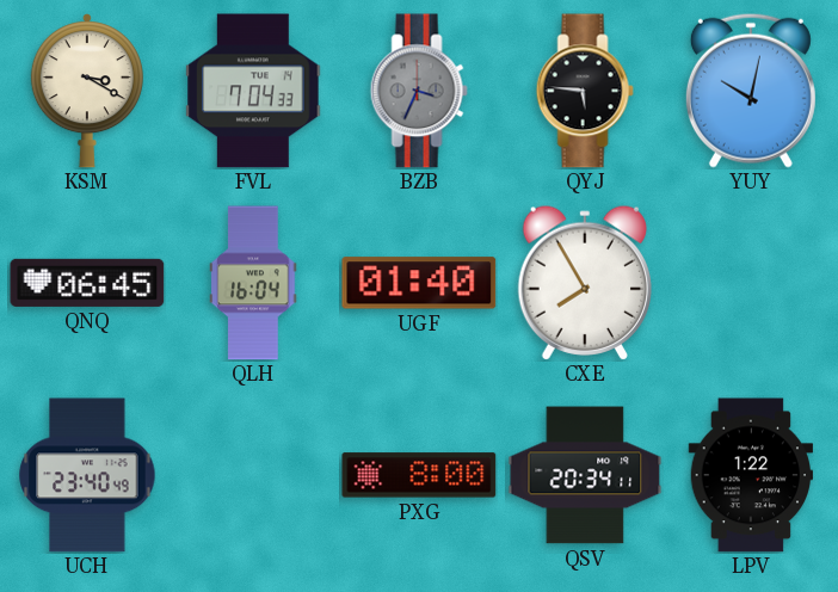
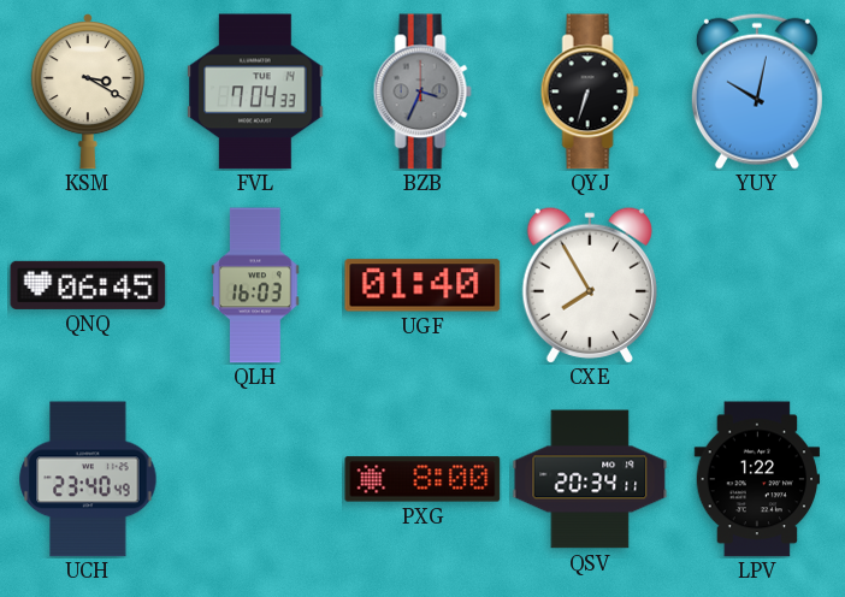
QYJ: 5:46 -> 6:33 (590, 91)
QLH: 16:04 -> 16:03 (255, 285)
